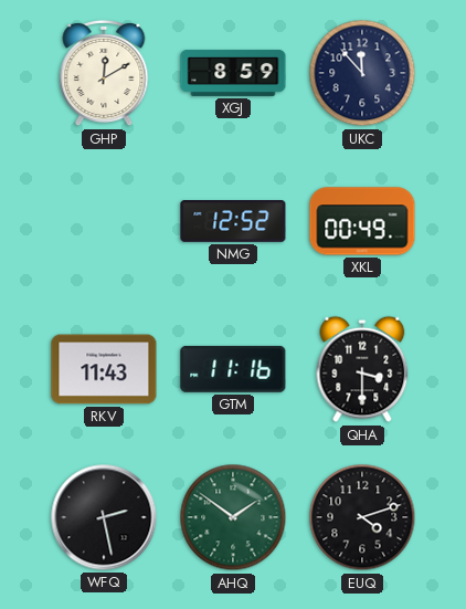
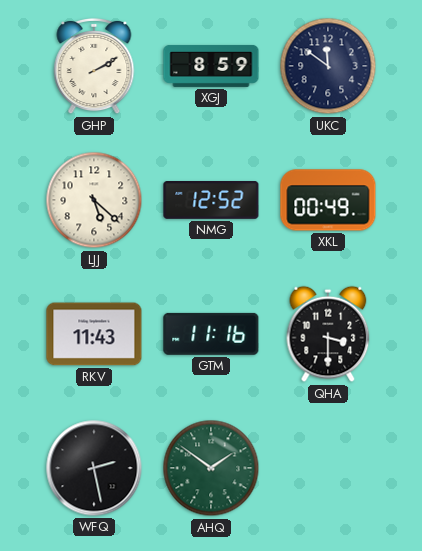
GHP: 12:10 -> 2:10 (94, 66)
UKC: 11:53 -> 11:51 (328, 66)
LJJ: none -> 5:22 (94, 200)
EUQ: 4:12 -> none (362, 517)
